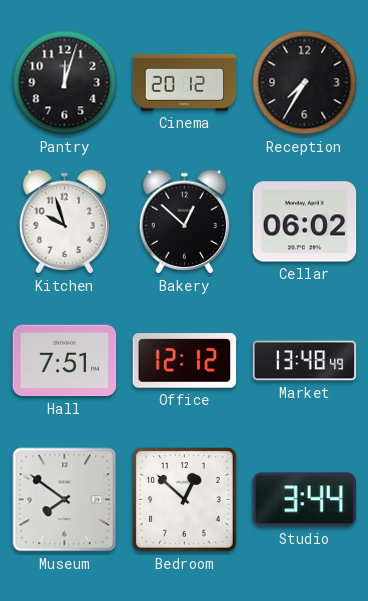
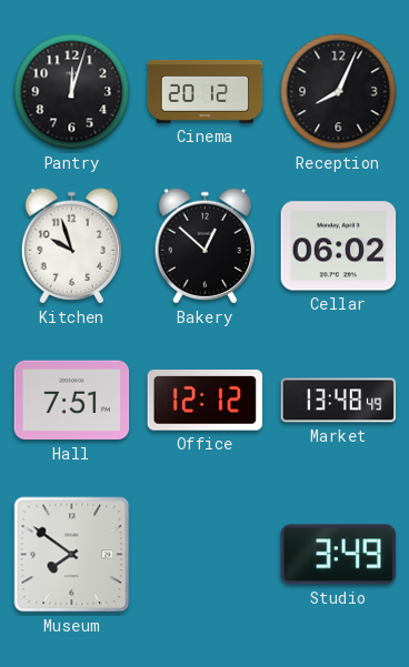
Reception: 7:35 -> 8:04 (339, 92)
Bedroom: 12:52 -> none (185, 500)
Studio: 3:44 -> 3:49 (338, 555)
